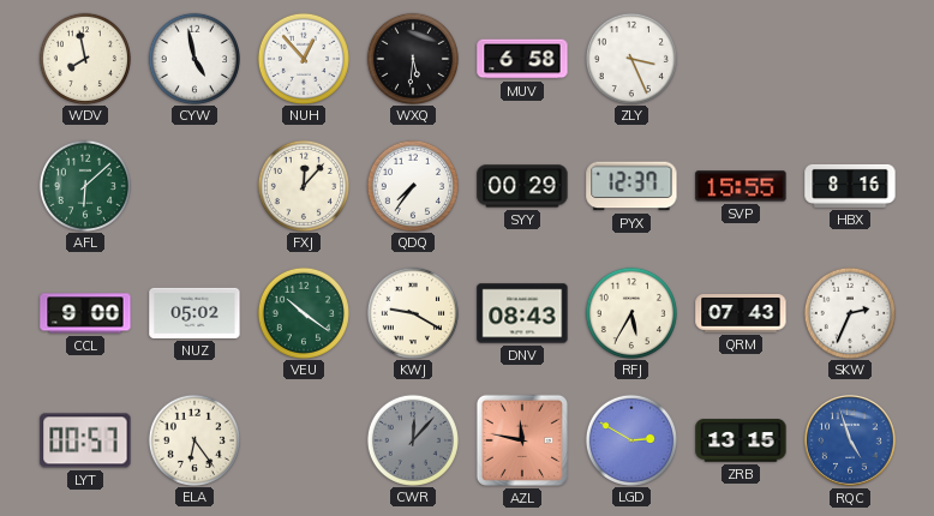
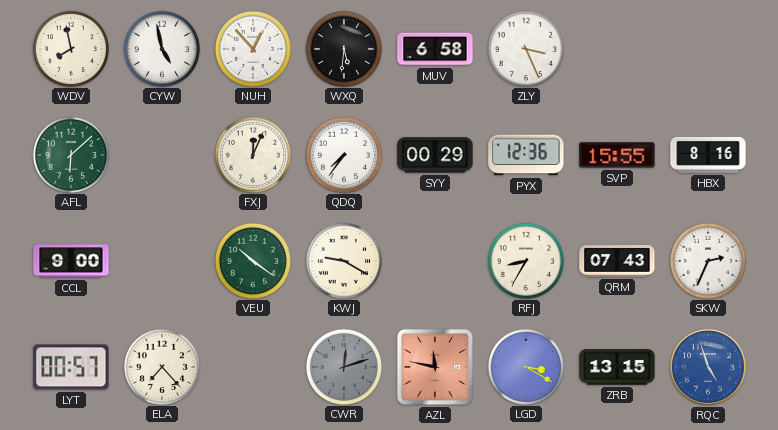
FXJ: 12:07 -> 12:04 (252, 154)
PYX: 12:37 -> 12:36 (526, 155)
NUZ: 05:02 -> none (194, 313)
DNV: 08:43 -> none (522, 313)
RFJ: 5:35 -> 8:35 (525, 260)
ELA: 6:24 -> 7:23 (161, 366)
CWR: 12:07 -> 12:12 (343, 366)
LGD: 2:50 -> 3:20 (525, 366)
